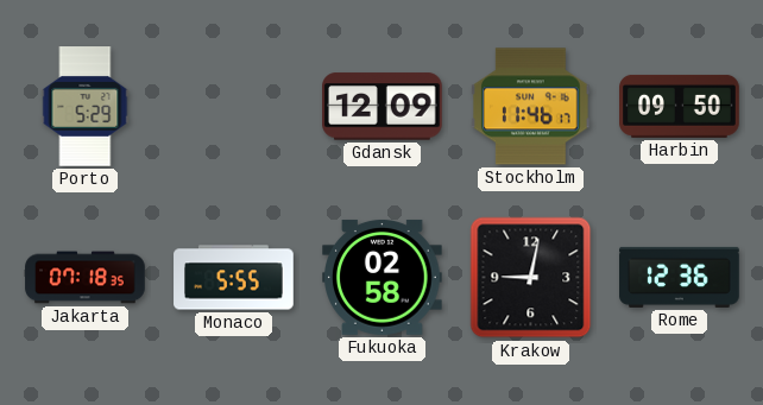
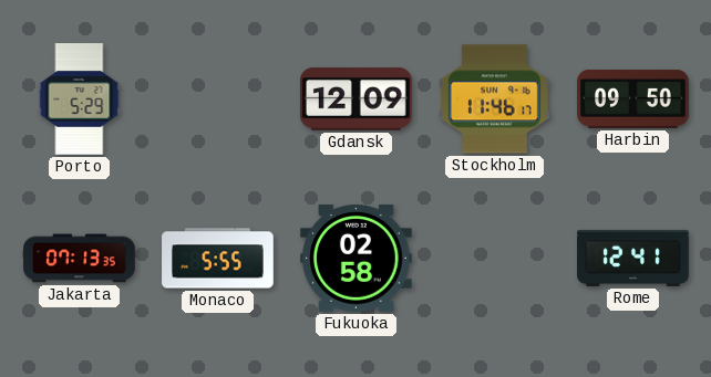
Jakarta: 07:18 -> 07:13 (80, 259)
Krakow: 9:02 -> none (531, 278)
Rome: 12:36 -> 12:41 (633, 258)
